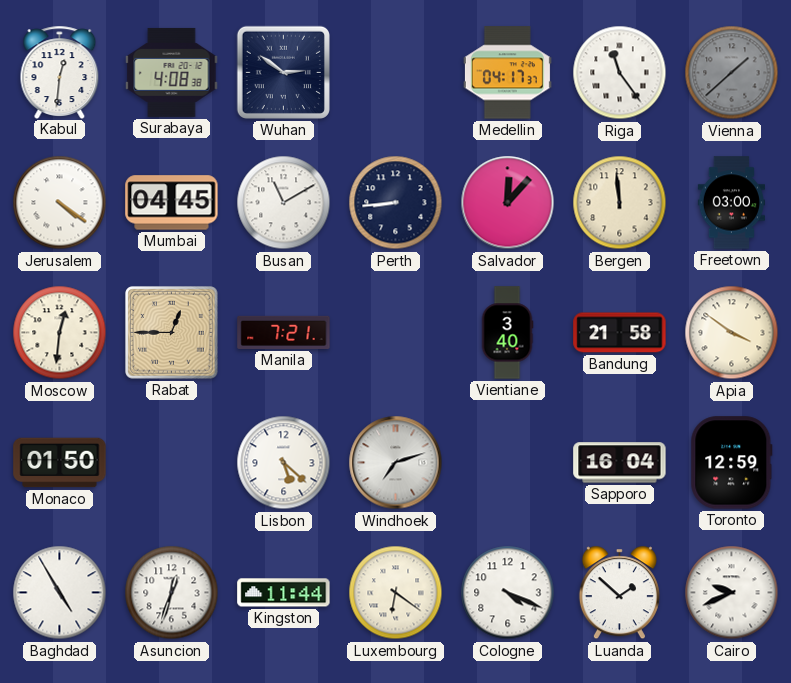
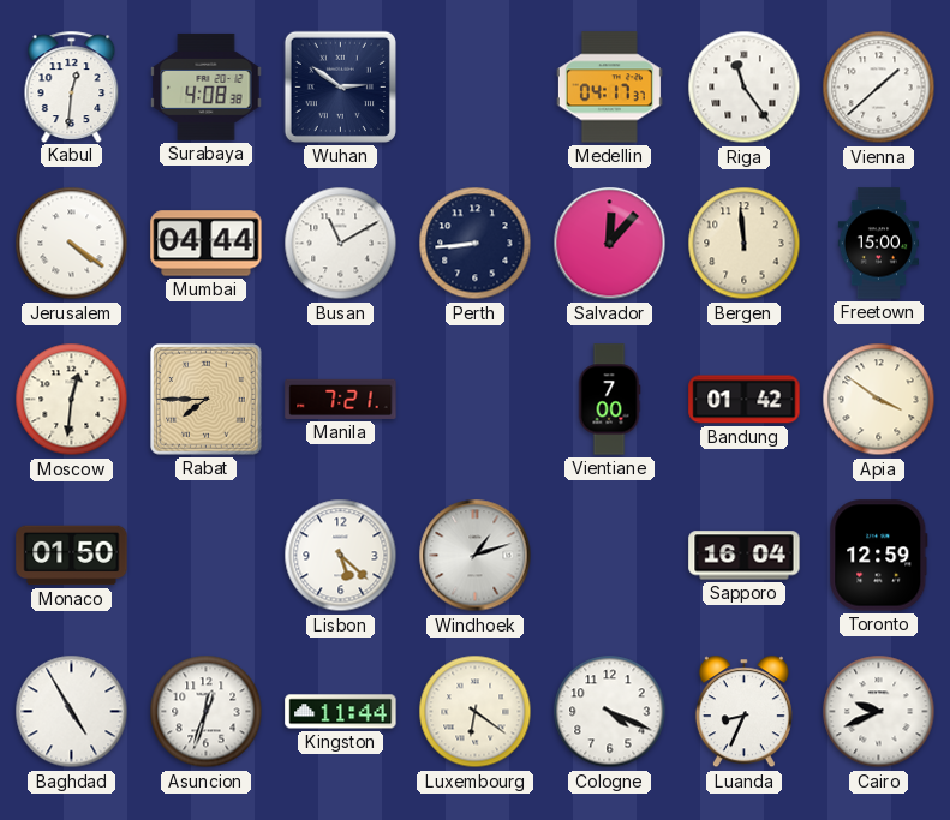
Vienna dial: grey -> white (879, 88)
Mumbai: 04:45 -> 04:44 (207, 244)
Freetown: 03:00 -> 15:00 (878, 244)
Rabat: 12:45 -> 7:45 (207, 400)
Vientiane: 3:40 -> 7:00 (609, 400)
Bandung: 21:58 -> 01:42 (745, 400)
Windhoek: 7:12 -> 1:12 (476, 556)
Luanda: 1:52 -> 8:34 (743, 712)
